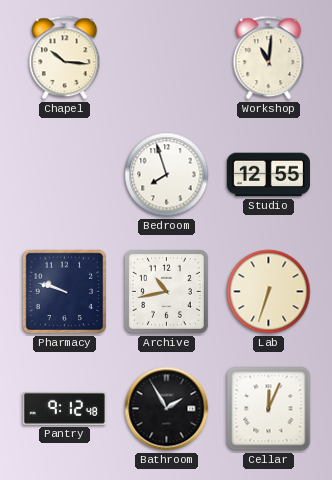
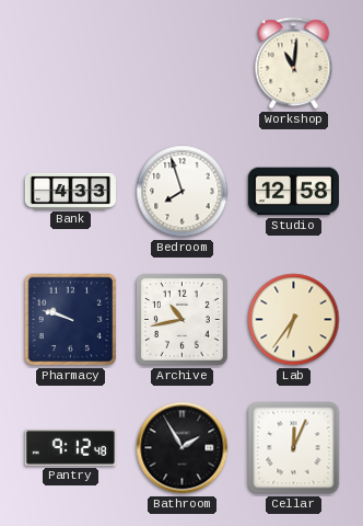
Chapel: 10:16 -> none (65, 58)
Bank: none -> 4:33 (70, 191)
Studio: 12:55 -> 12:58 (293, 192)
Lab: 6:33 -> 6:36 (294, 320)
